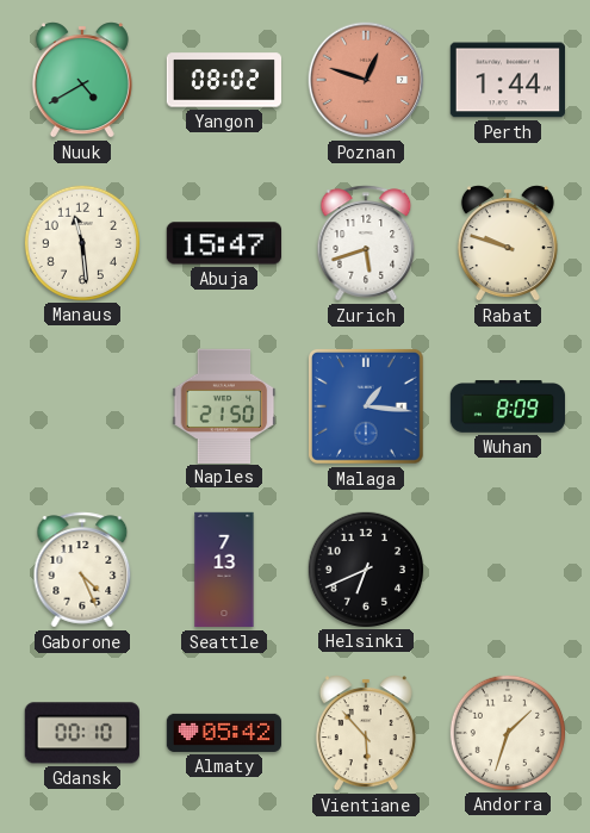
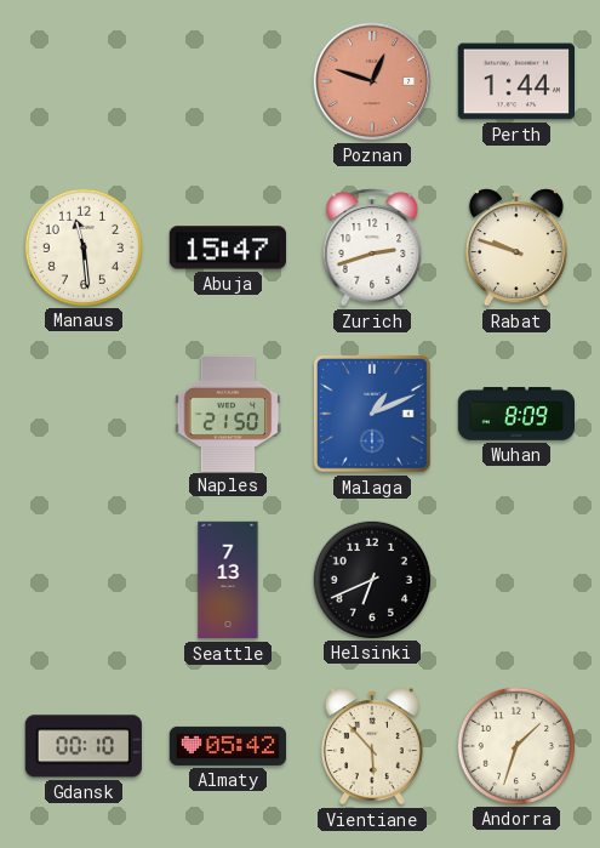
Nuuk: 4:40 -> none (82, 80)
Yangon: 08:02 -> none (223, 80)
Zurich: 5:42 -> 2:42 (372, 247)
Malaga: 1:16 -> 1:11 (373, 415)
Gaborone: 4:26 -> none (82, 570)
